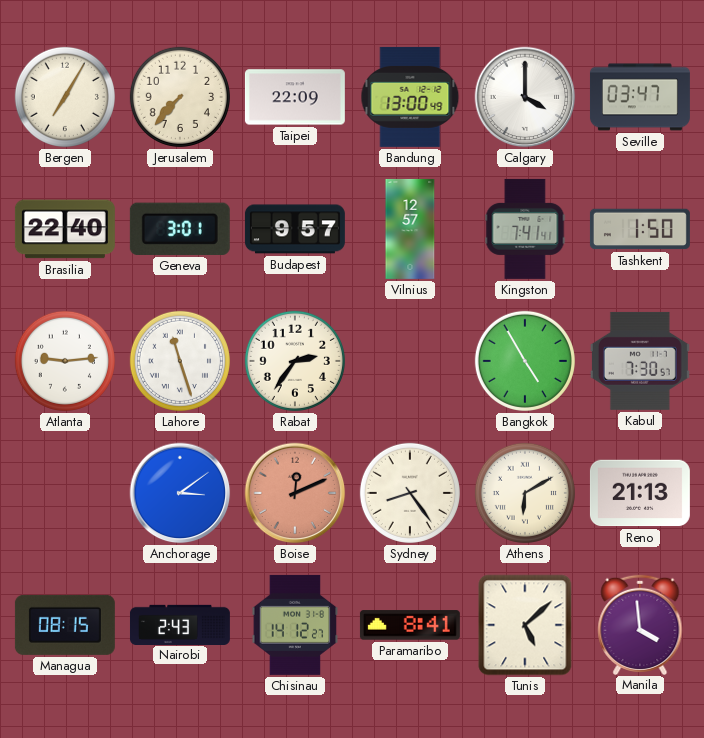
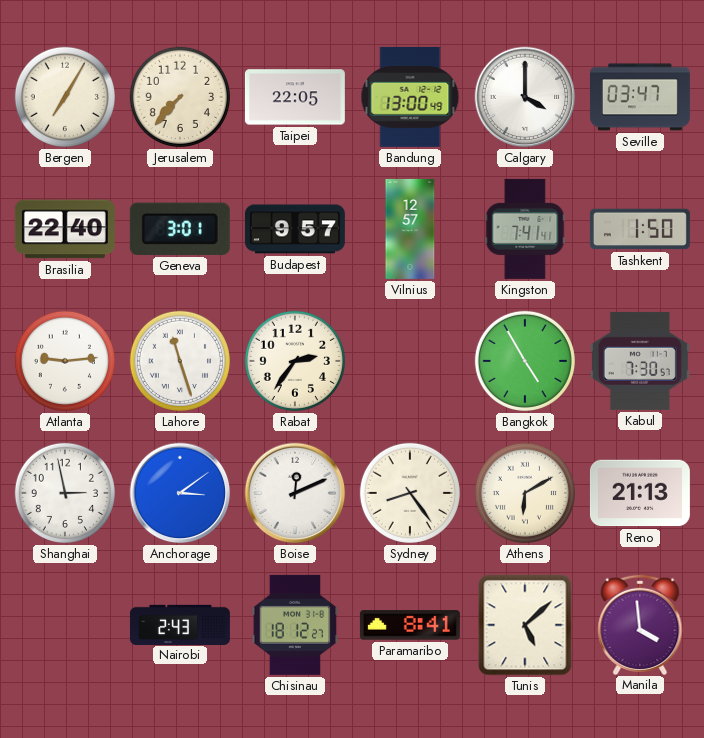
Taipei: 22:09 -> 22:05 (295, 97)
Shanghai: none -> 2:58 (65, 493)
Boise dial: salmon -> white (295, 493)
Managua: 08:15 -> none (65, 625)
Chisinau: 14:12 -> 18:12 (295, 625)
